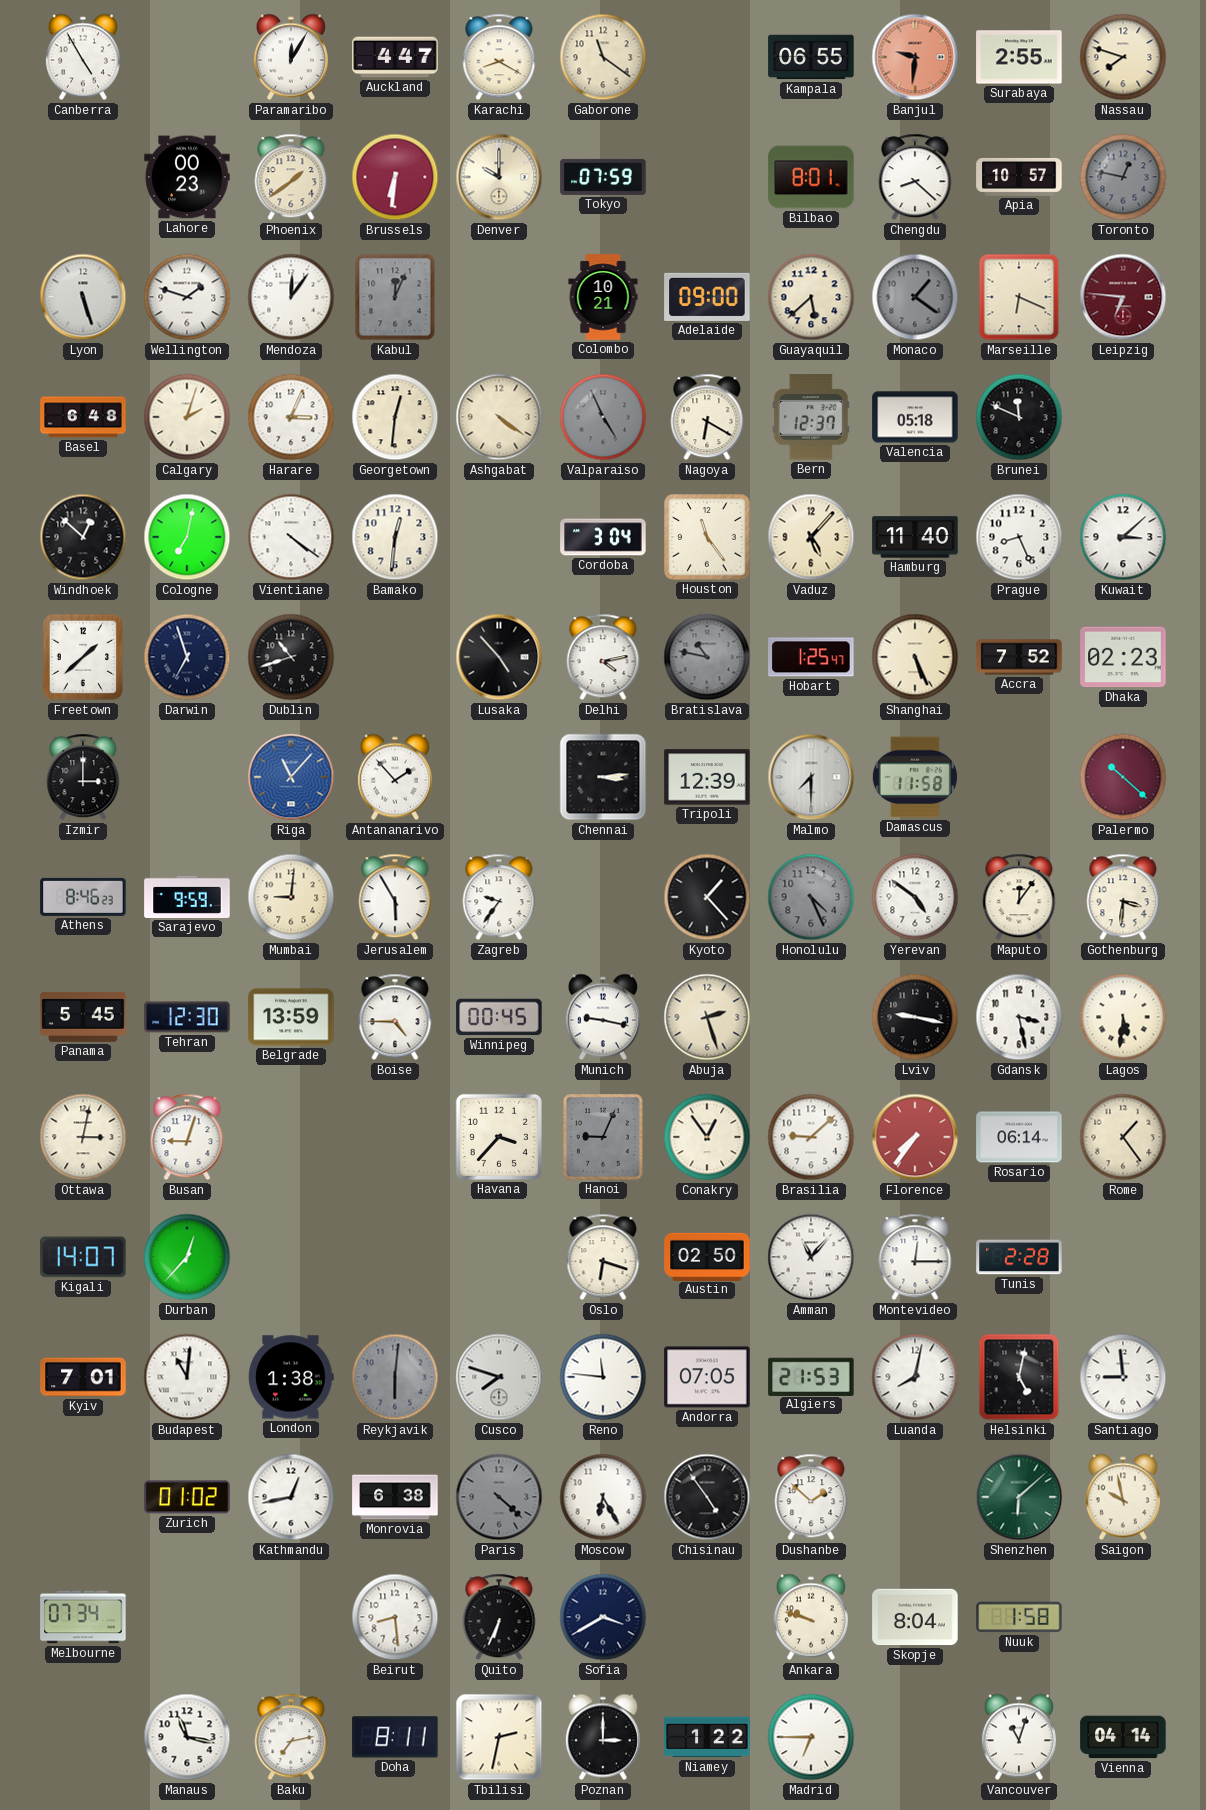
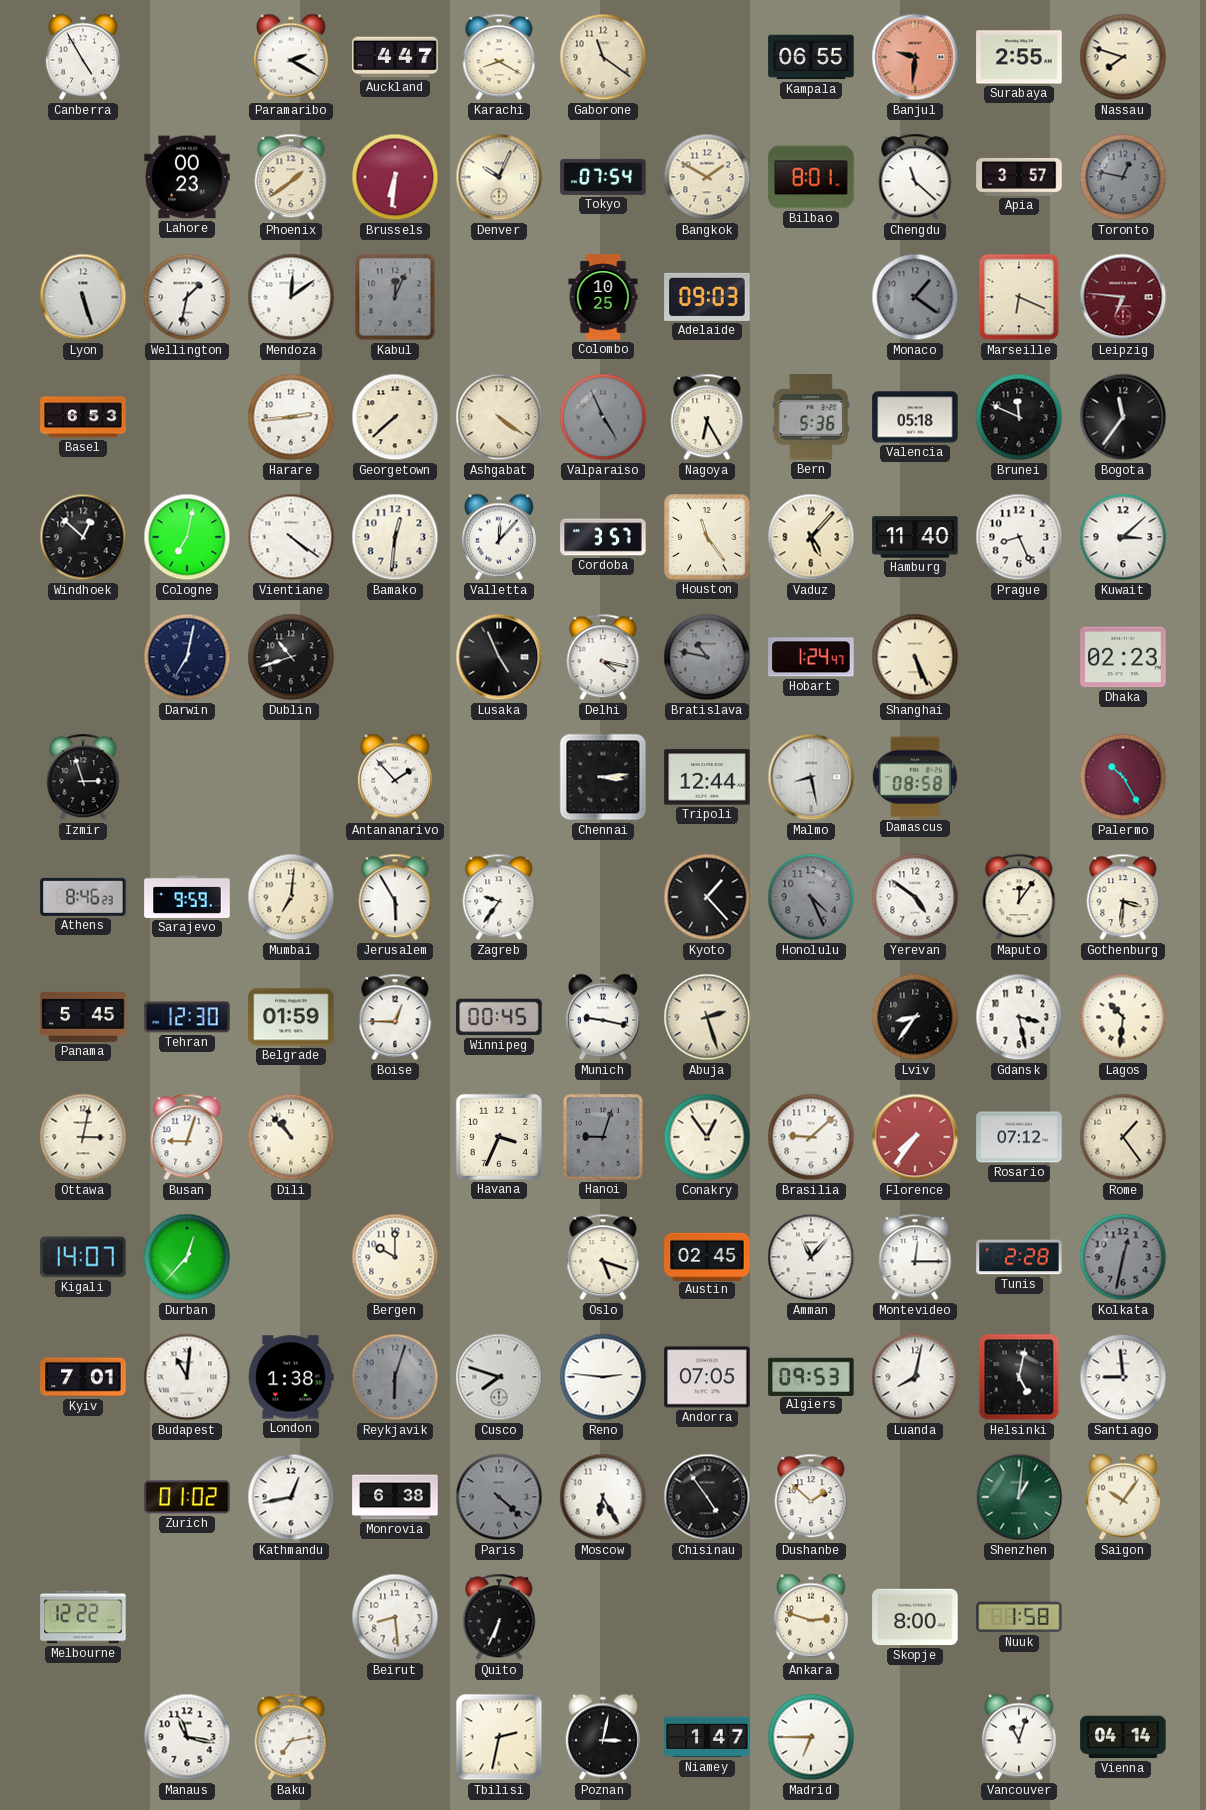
Paramaribo: 12:05 -> 2:20 (291, 57)
Denver: 10:00 -> 10:04 (499, 177)
Tokyo: 07:59 -> 07:54 (603, 177)
Bangkok: none -> 1:50 (707, 177)
Chengdu: 8:22 -> 11:22 (915, 177)
Apia: 10:57 -> 3:57 (1019, 177)
Wellington: 1:48 -> 1:32 (187, 297)
Mendoza: 12:06 -> 12:09 (291, 297)
Colombo: 10:21 -> 10:25 (603, 297)
Adelaide: 09:00 -> 09:03 (707, 297)
Guayaquil: 5:38 -> none (811, 297)
Basel: 6:48 -> 6:53 (83, 417)
Calgary: 2:03 -> none (187, 417)
Harare: 3:04 -> 2:44 (291, 417)
Georgetown: 12:31 -> 7:38 (395, 417)
Nagoya: 6:20 -> 6:25 (707, 417)
Bern: 12:37 -> 5:36 (811, 417)
Bogota: none -> 11:36 (1123, 417)
Valletta: none -> 12:07 (499, 537)
Cordoba: 3:04 -> 3:57 (603, 537)
Freetown: 1:38 -> none (83, 657)
Darwin: 6:57 -> 7:02 (187, 657)
Lusaka: 4:53 -> 4:56 (499, 657)
Delhi: 4:13 -> 4:17 (603, 657)
Hobart: 1:25 -> 1:24 (811, 657)
Accra: 7:52 -> none (1019, 657)
Izmir: 3:00 -> 2:57 (83, 777)
Riga: 11:07 -> none (291, 777)
Tripoli: 12:39 -> 12:44 (707, 777)
Malmo: 7:30 -> 8:28 (811, 777)
Damascus: 11:58 -> 08:58 (915, 777)
Palermo: 10:22 -> 10:25 (1123, 777)
Mumbai: 9:01 -> 7:01 (291, 897)
Belgrade: 13:59 -> 01:59 (291, 1017)
Boise: 4:45 -> 12:45 (395, 1017)
Lviv: 9:17 -> 8:36 (915, 1017)
Lagos: 5:31 -> 10:31 (1123, 1017)
Dili: none -> 10:53 (291, 1137)
Havana: 3:37 -> 3:34 (499, 1137)
Hanoi: 9:04 -> 9:03 (603, 1137)
Rosario: 06:14 -> 07:12 (1019, 1137)
Bergen: none -> 10:00 (395, 1257)
Oslo: 6:18 -> 5:18 (603, 1257)
Austin: 02:50 -> 02:45 (707, 1256)
Kolkata: none -> 12:32 (1123, 1257)
Reykjavik: 6:01 -> 6:03 (395, 1377)
Reno: 11:46 -> 2:46 (603, 1377)
Algiers: 21:53 -> 09:53 (811, 1376)
Shenzhen: 6:08 -> 1:01 (1019, 1497)
Saigon: 9:58 -> 10:06 (1123, 1497)
Melbourne: 07:34 -> 12:22 (83, 1617)
Sofia: 3:40 -> none (603, 1617)
Ankara: 9:48 -> 2:48 (811, 1617)
Skopje: 8:04 -> 8:00 (915, 1617)
Doha: 8:11 -> none (395, 1737)
Poznan: 3:00 -> 3:02 (603, 1737)
Niamey: 1:22 -> 1:47 (707, 1737)
